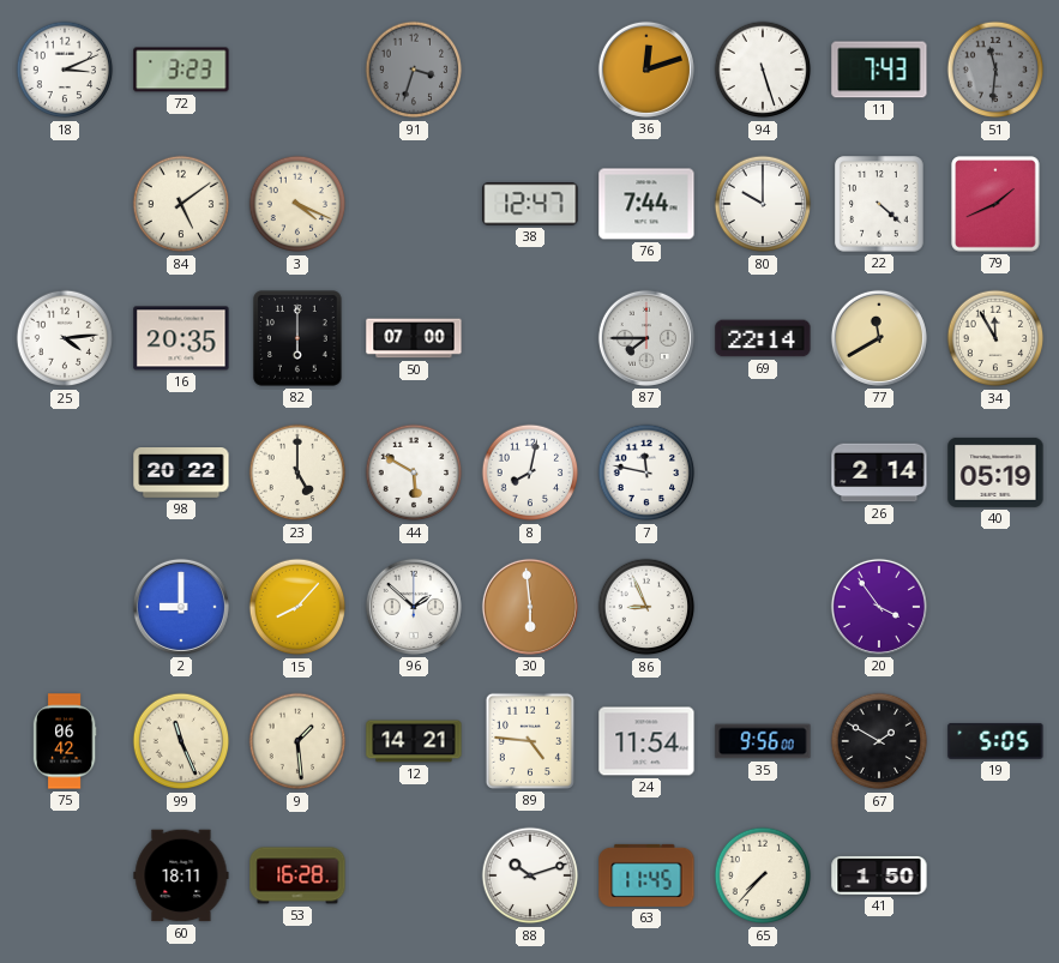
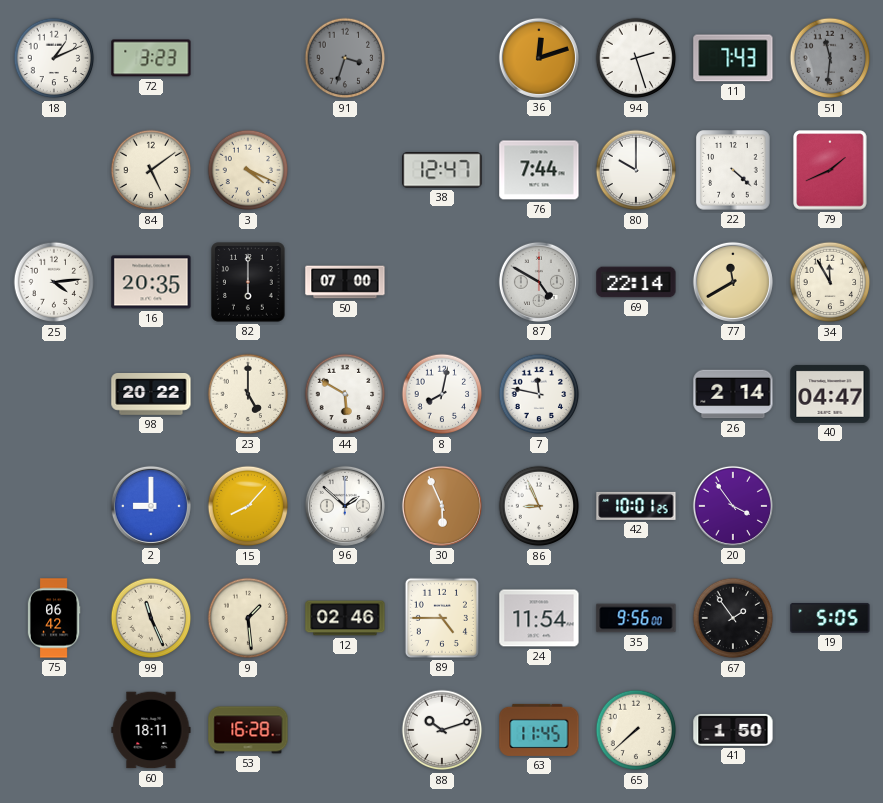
18: 3:11 -> 1:11 (54, 58)
94: 5:27 -> 2:27 (636, 58)
87: 7:45 -> 4:50 (539, 282)
40: 05:19 -> 04:47 (830, 394)
30: 5:59 -> 5:56 (442, 506)
42: none -> 10:01 (636, 506)
12: 14:21 -> 02:46 (345, 618)
89: 4:46 -> 4:45 (442, 618)
67: 1:50 -> 1:54 (733, 618)
65: 7:37 -> 7:38 (636, 730)
